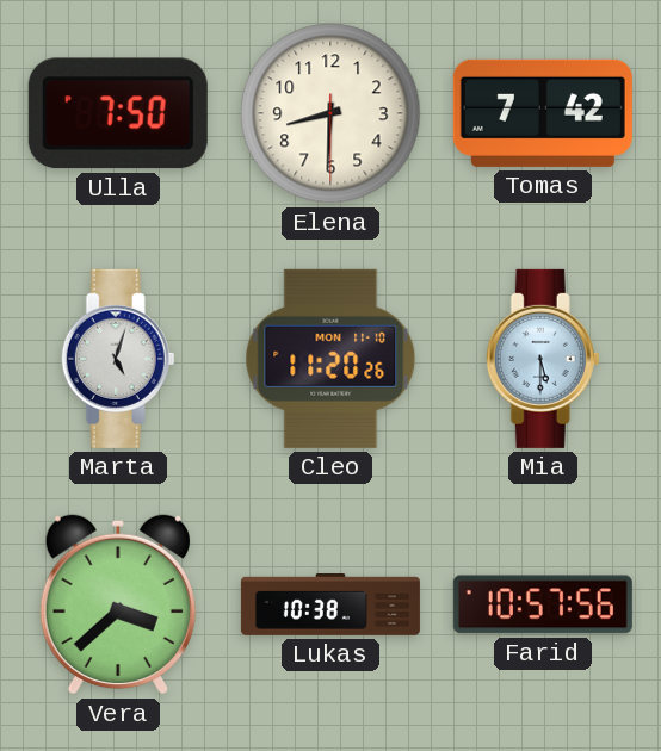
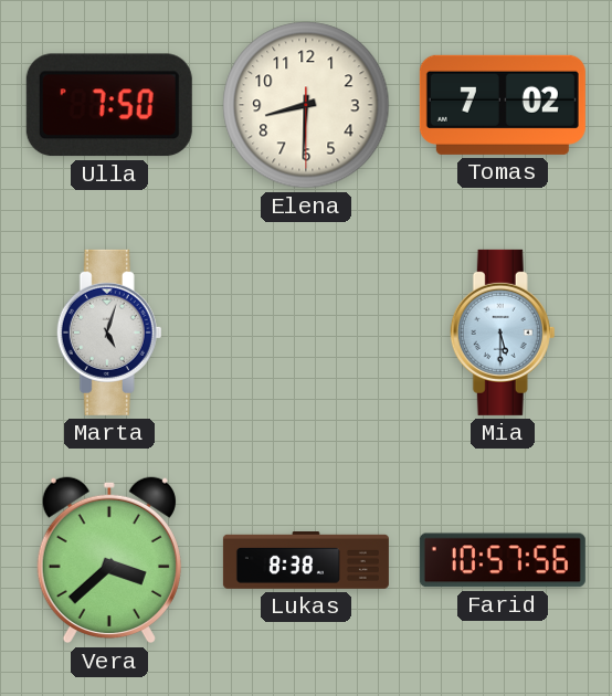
Tomas: 7:42 -> 7:02 (503, 105)
Cleo: 11:20 -> none (330, 359)
Lukas: 10:38 -> 8:38 (306, 561)
